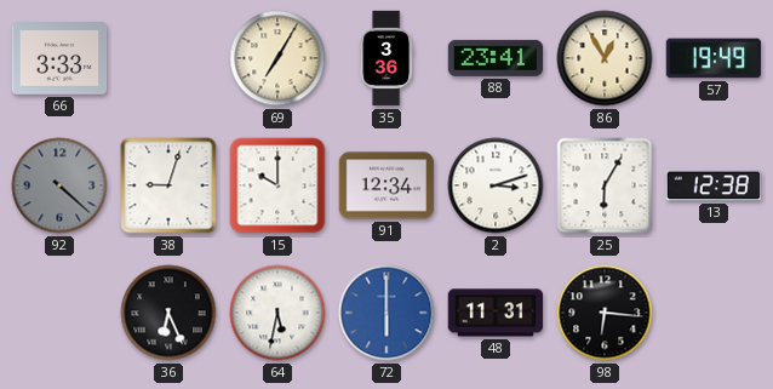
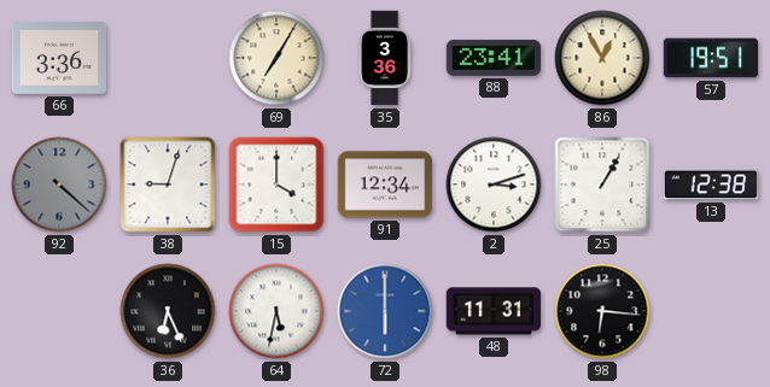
66: 3:33 -> 3:36 (59, 59)
57: 19:49 -> 19:51 (711, 58)
15: 10:00 -> 4:00 (276, 184)
25: 6:05 -> 1:05 (602, 184)
